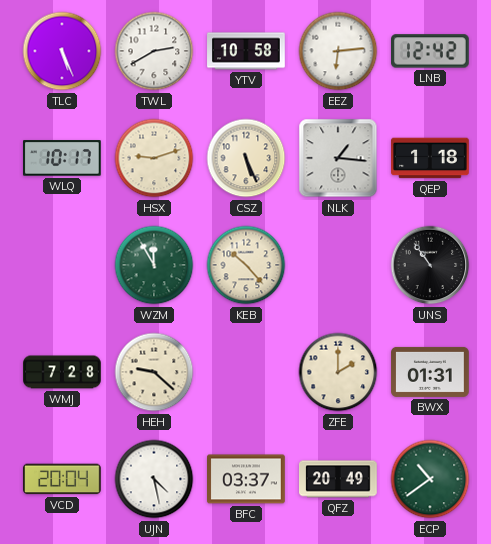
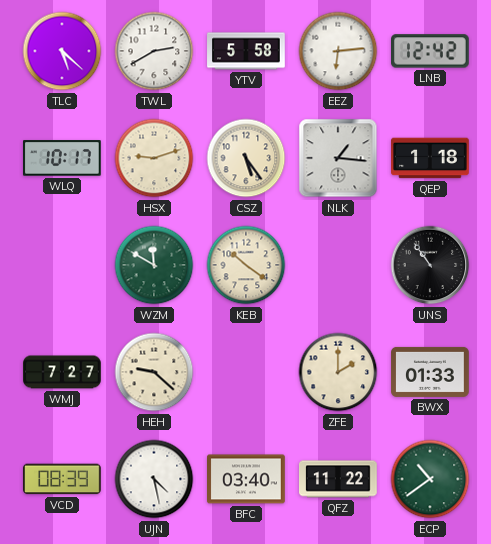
TLC: 5:26 -> 5:22 (62, 51)
YTV: 10:58 -> 5:58 (246, 51)
CSZ: 5:26 -> 5:24 (246, 158)
WZM: 11:55 -> 11:50 (154, 265)
KEB: 10:23 -> 10:21 (246, 265)
WMJ: 7:28 -> 7:27 (62, 372)
BWX: 01:31 -> 01:33 (430, 372)
VCD: 20:04 -> 08:39 (63, 479)
BFC: 03:37 -> 03:40 (246, 479)
QFZ: 20:49 -> 11:22 (339, 479)
